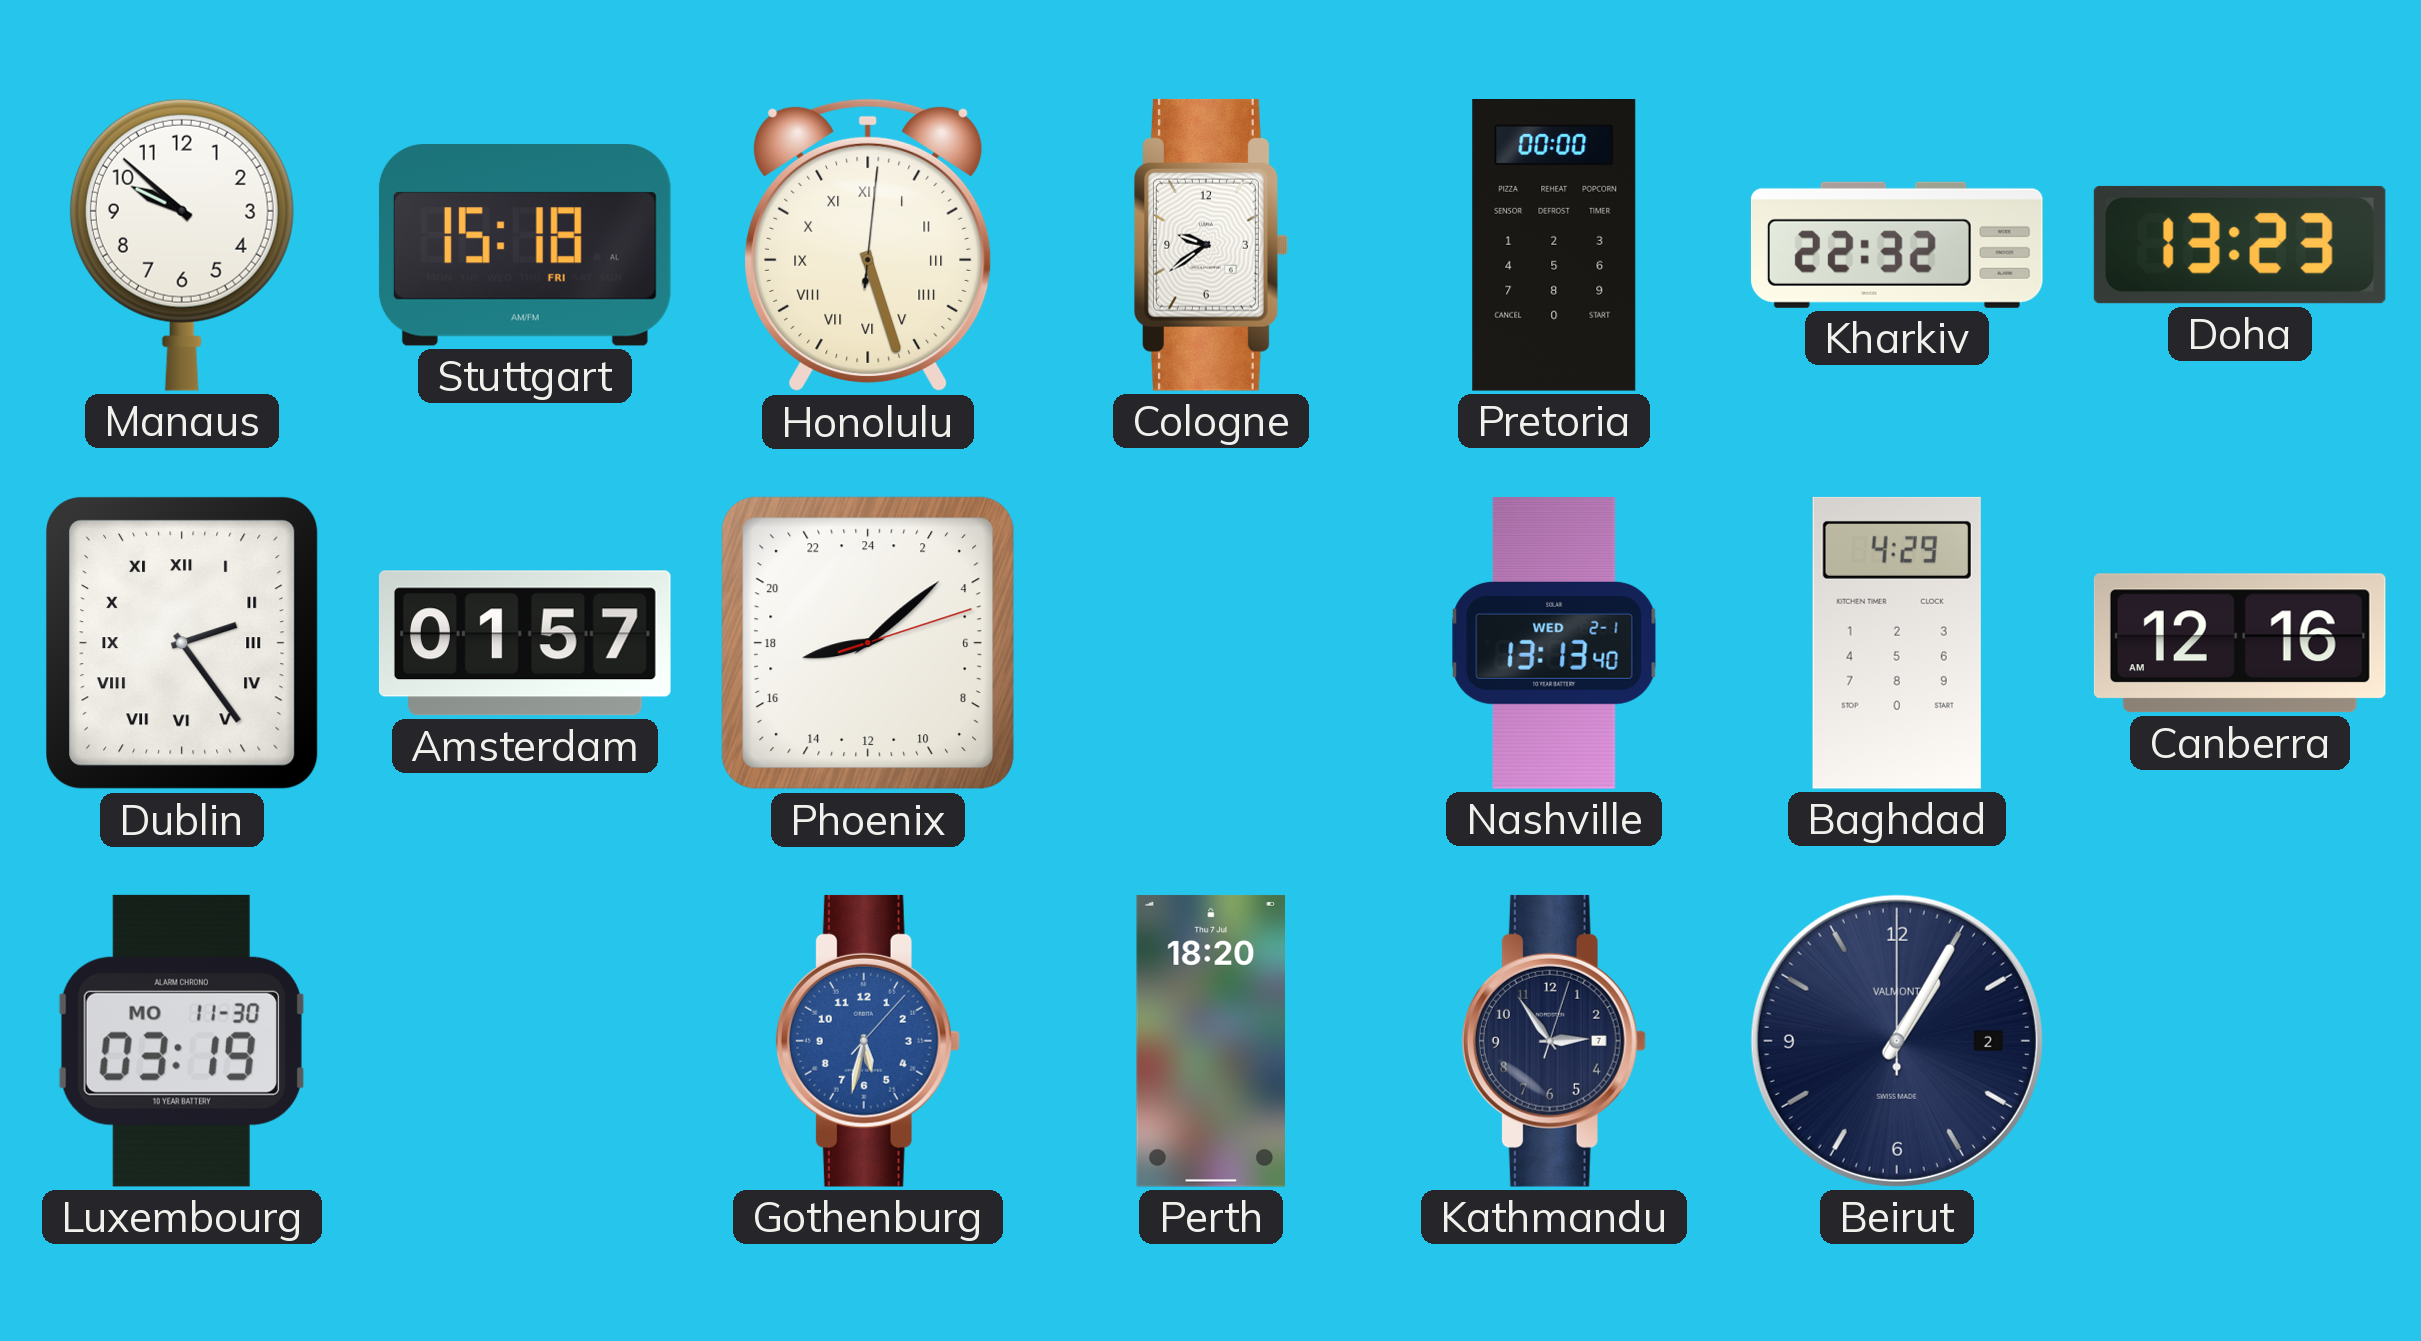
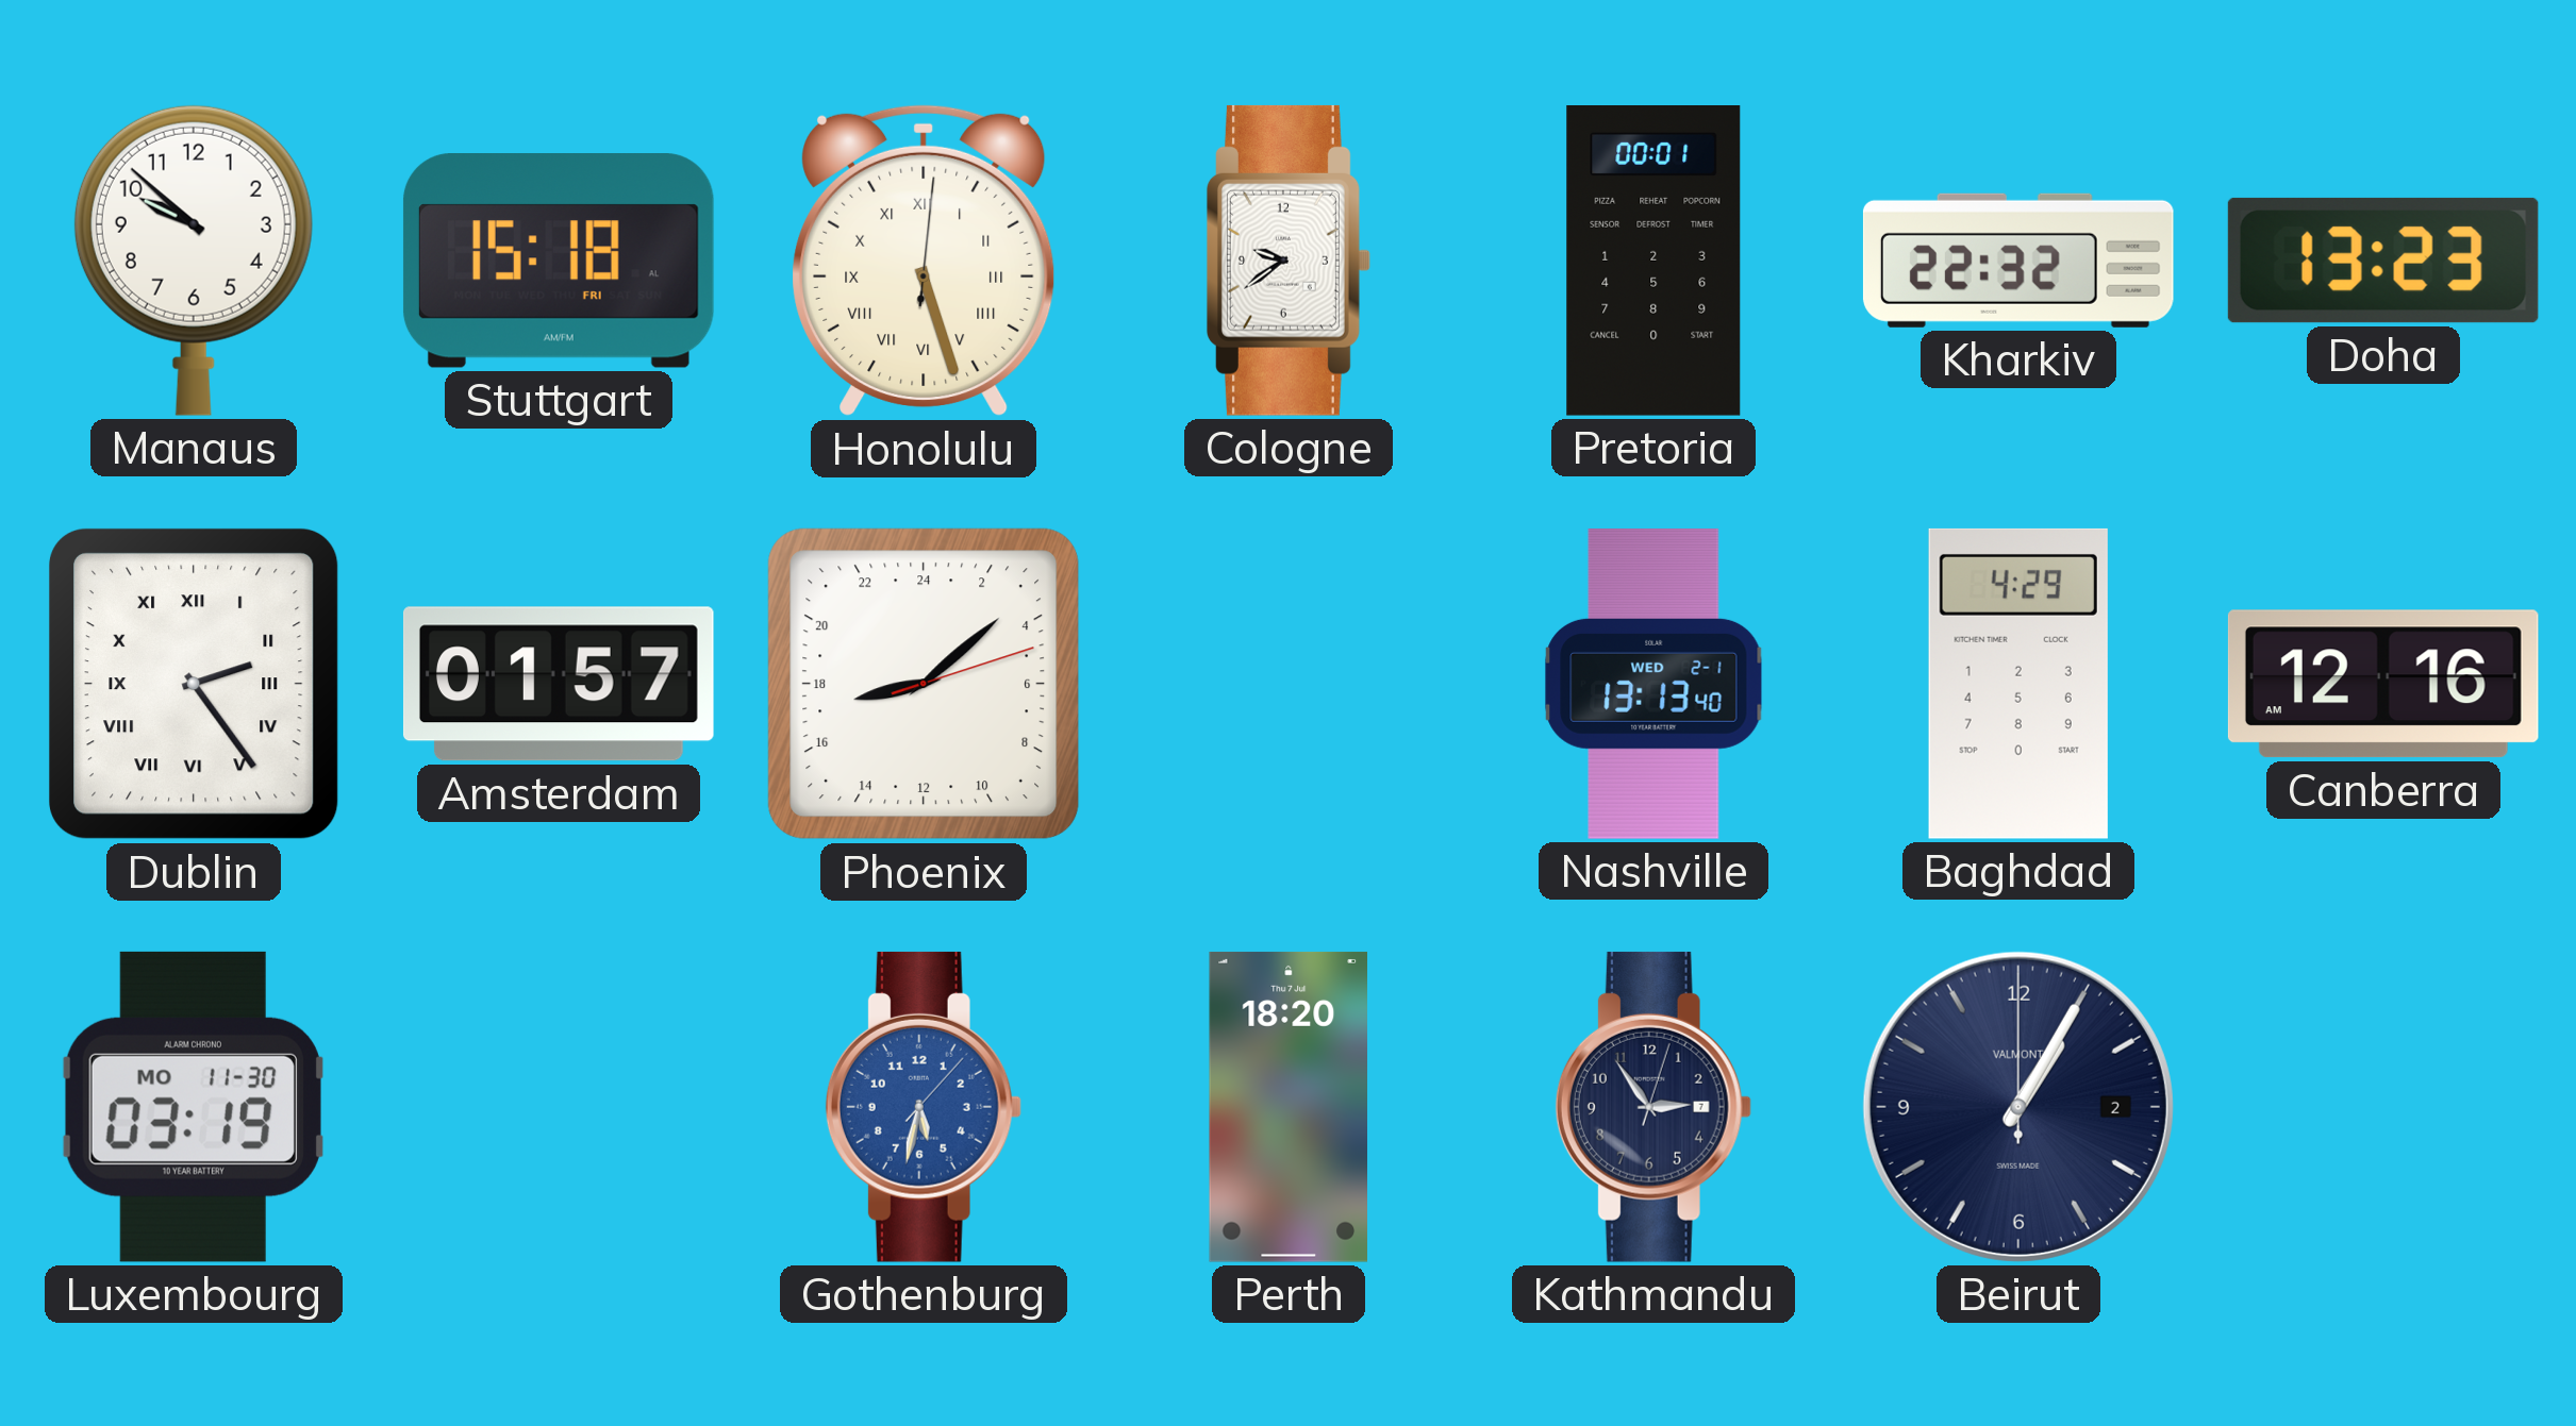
Pretoria: 00:00 -> 00:01 (1653, 262)
